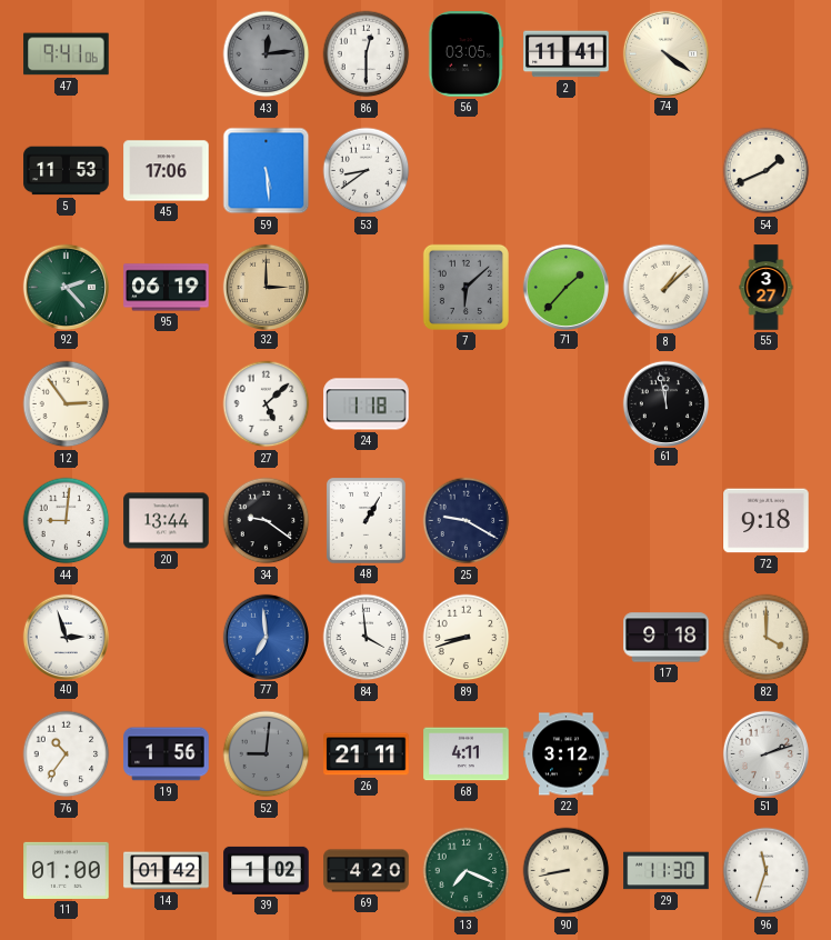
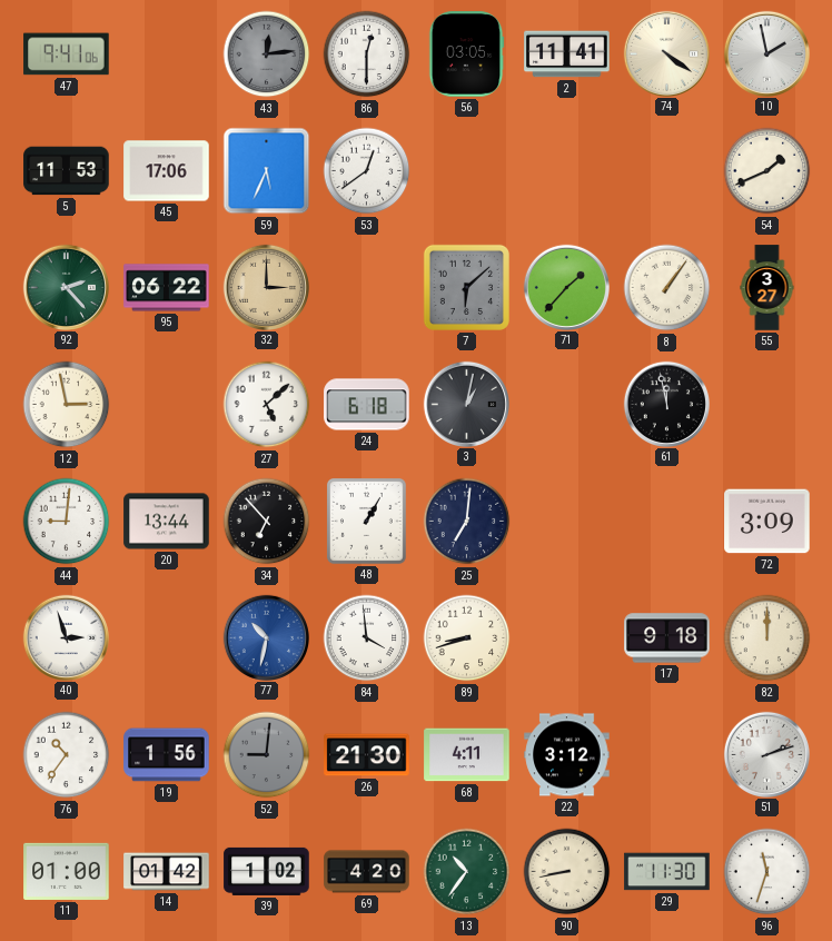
10: none -> 1:58 (766, 53)
59: 5:29 -> 5:34 (267, 171)
53: 8:39 -> 12:39 (367, 171)
95: 06:19 -> 06:22 (167, 288)
8: 1:08 -> 1:06 (667, 288)
12: 2:54 -> 2:58 (67, 405)
24: 1:18 -> 6:18 (367, 405)
3: none -> 1:02 (466, 404)
34: 9:21 -> 6:53 (267, 522)
25: 9:20 -> 7:01 (467, 522)
72: 9:18 -> 3:09 (767, 522)
77: 6:59 -> 10:32 (266, 637)
82: 4:00 -> 12:00 (767, 638)
26: 21:11 -> 21:30 (367, 755)
13: 7:19 -> 10:36 (467, 872)
